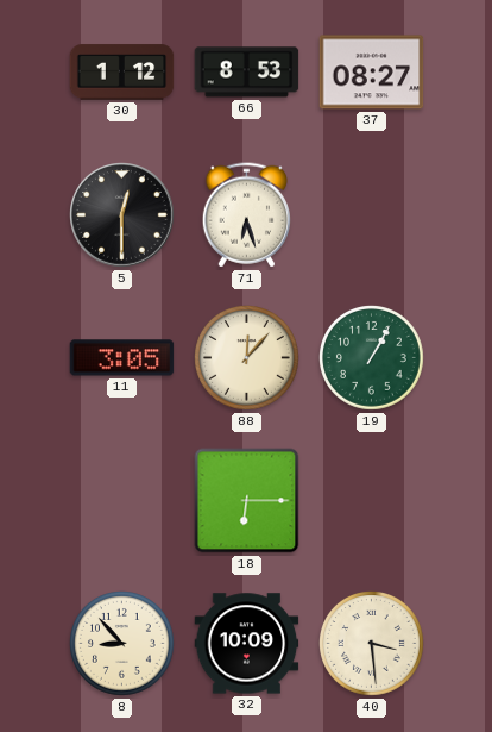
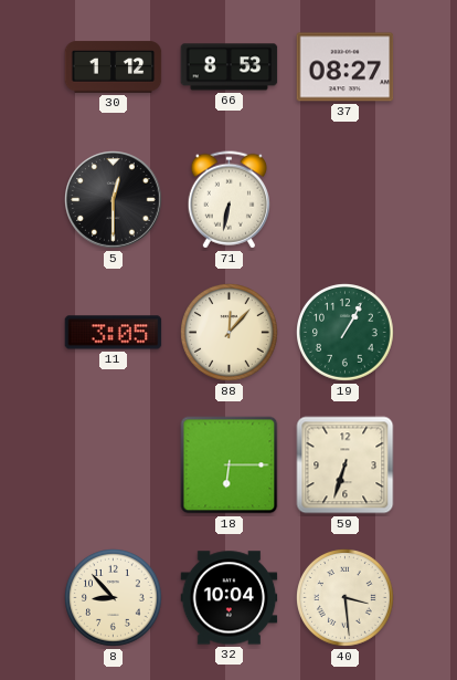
71: 6:27 -> 6:32 (228, 200)
59: none -> 6:33 (346, 465)
32: 10:09 -> 10:04 (230, 598)
